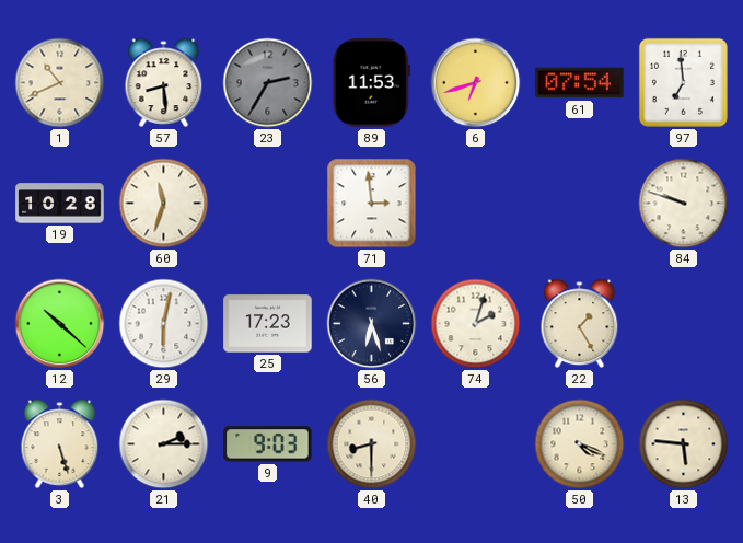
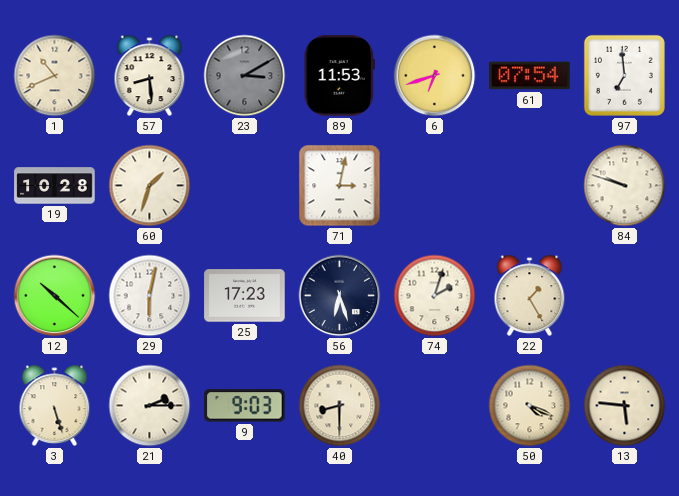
23: 2:35 -> 3:10 (245, 76)
60: 11:33 -> 1:33 (150, 186)
71: 2:59 -> 3:02 (340, 186)
